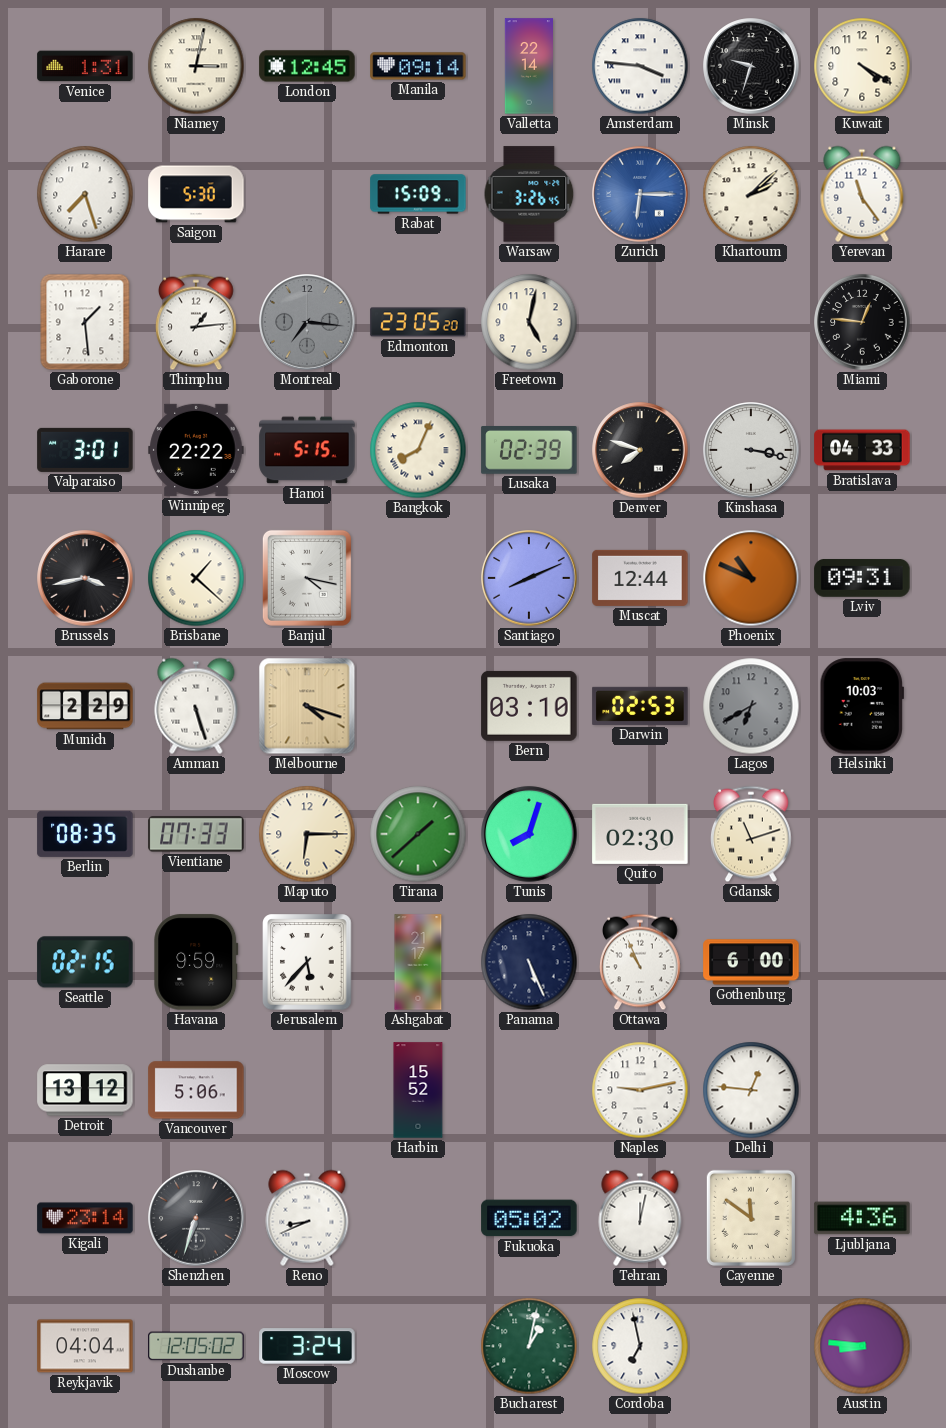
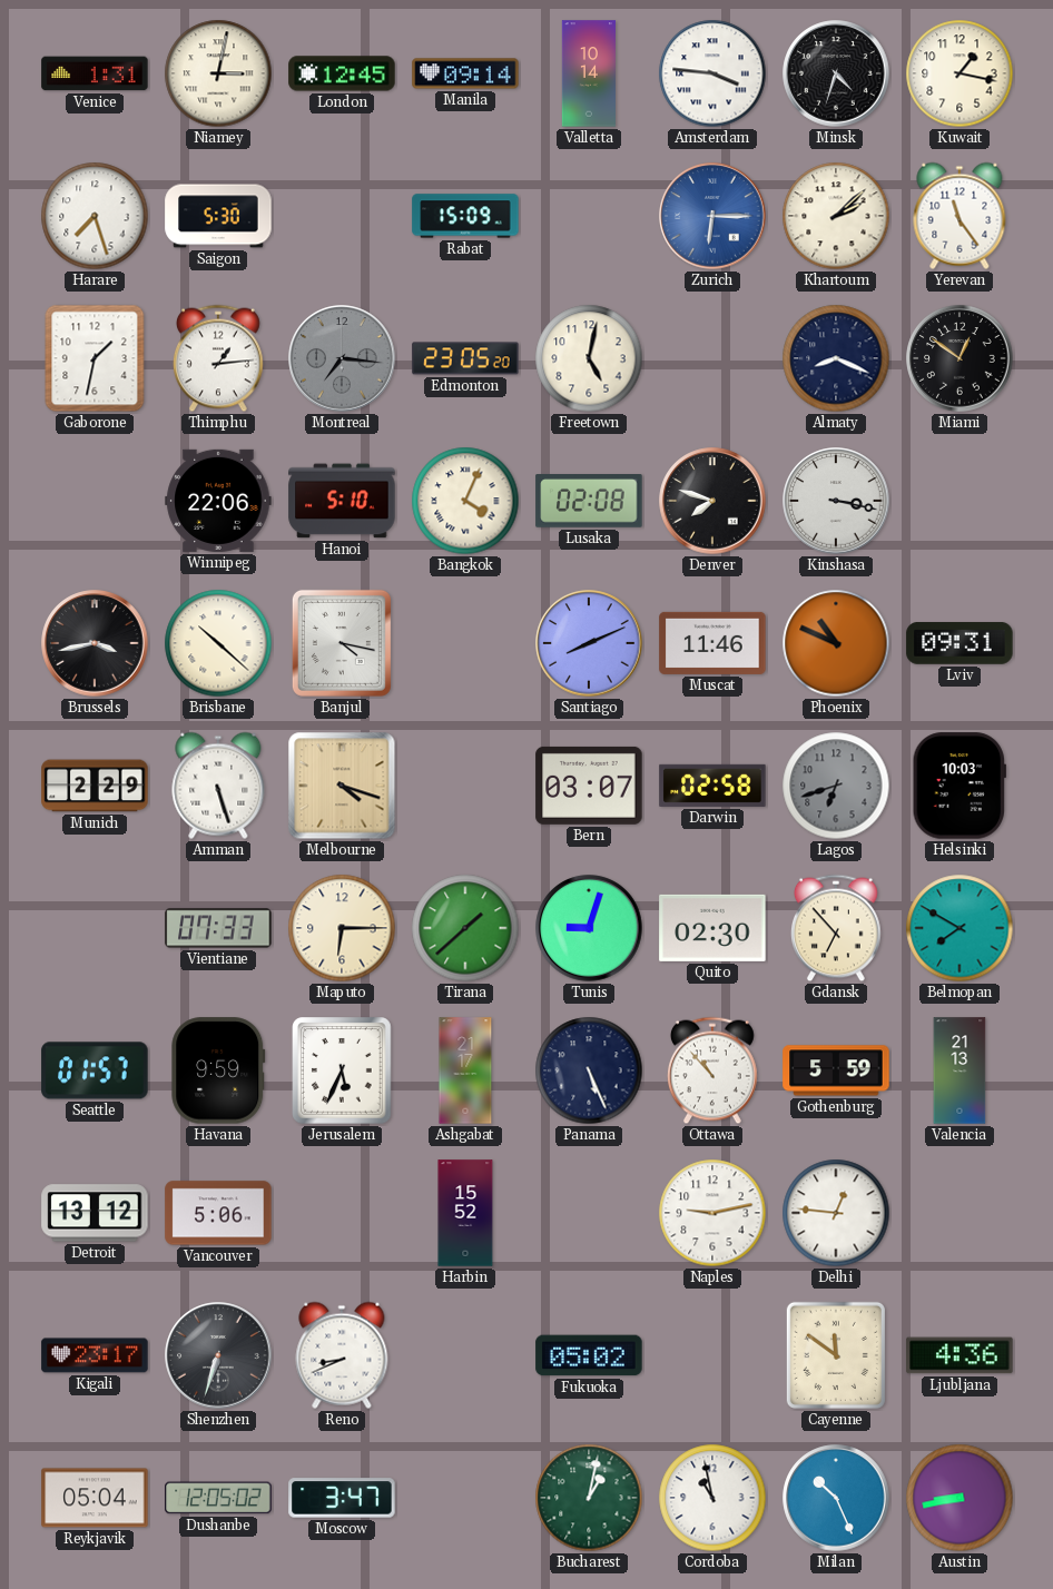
Valletta: 22:14 -> 10:14 (588, 73)
Minsk: 9:33 -> 4:33 (836, 73)
Kuwait: 4:20 -> 1:17 (959, 73)
Warsaw: 3:26 -> none (529, 194)
Gaborone: 1:29 -> 1:32 (95, 358)
Almaty: none -> 8:19 (836, 358)
Miami: 12:46 -> 12:51 (959, 358)
Valparaiso: 3:01 -> none (85, 450)
Winnipeg: 22:22 -> 22:06 (218, 501)
Hanoi: 5:15 -> 5:10 (342, 501)
Bangkok: 8:04 -> 4:04 (465, 501)
Lusaka: 02:39 -> 02:08 (589, 502)
Bratislava: 04:33 -> none (862, 450)
Brisbane: 1:22 -> 10:22 (218, 643)
Muscat: 12:44 -> 11:46 (712, 643)
Bern: 03:10 -> 03:07 (589, 786)
Darwin: 02:53 -> 02:58 (712, 786)
Lagos: 6:40 -> 6:42 (836, 786)
Berlin: 08:35 -> none (85, 834)
Tunis: 8:03 -> 9:03 (589, 928)
Gdansk: 11:12 -> 6:53 (837, 928)
Belmopan: none -> 7:50 (959, 928)
Seattle: 02:15 -> 01:57 (95, 1070)
Jerusalem: 5:37 -> 5:34 (342, 1070)
Ottawa: 10:56 -> 10:53 (714, 1070)
Gothenburg: 6:00 -> 5:59 (836, 1070)
Valencia: none -> 21:13 (959, 1070)
Kigali: 23:14 -> 23:17 (95, 1355)
Tehran: 12:02 -> none (640, 1218)
Reykjavik: 04:04 -> 05:04 (95, 1498)
Moscow: 3:24 -> 3:47 (342, 1498)
Cordoba: 6:58 -> 10:58 (712, 1498)
Milan: none -> 10:26 (836, 1498)
Austin: 8:46 -> 8:43 (959, 1498)
